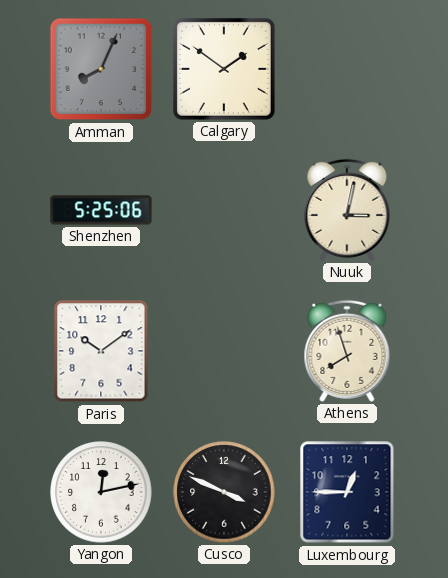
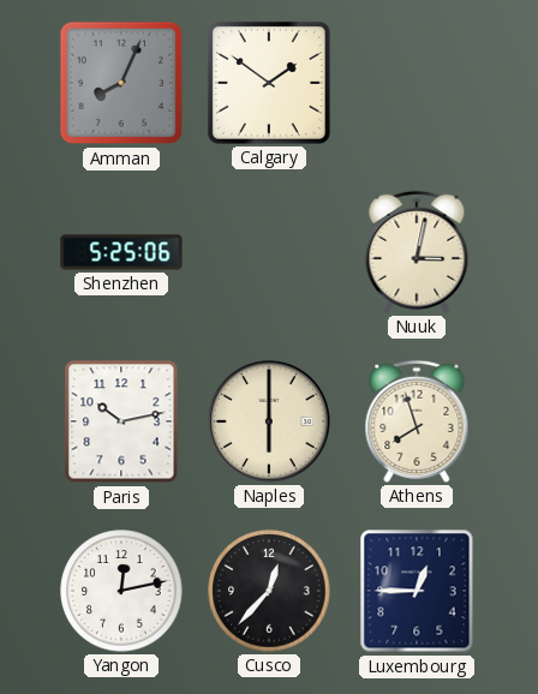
Paris: 10:09 -> 10:13 (121, 421)
Naples: none -> 6:00 (269, 421)
Cusco: 3:49 -> 12:37 (269, 591)
